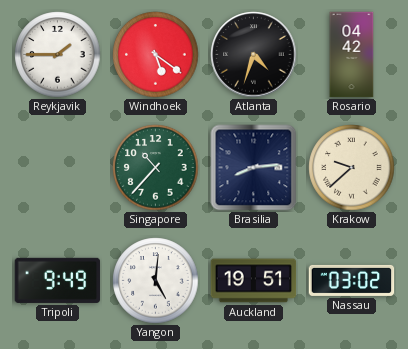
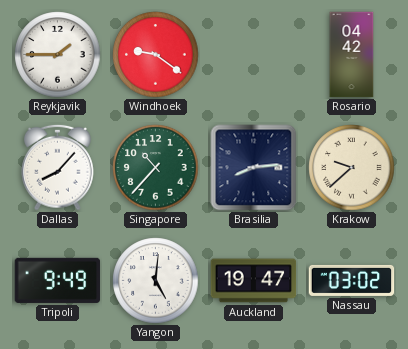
Windhoek: 5:21 -> 9:21 (156, 55)
Atlanta: 4:33 -> none (254, 55)
Dallas: none -> 8:07 (58, 167)
Auckland: 19:51 -> 19:47 (254, 281)
